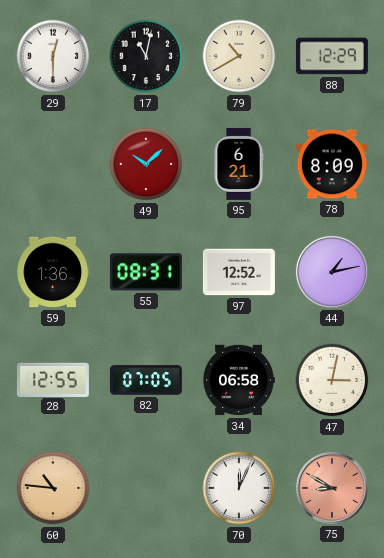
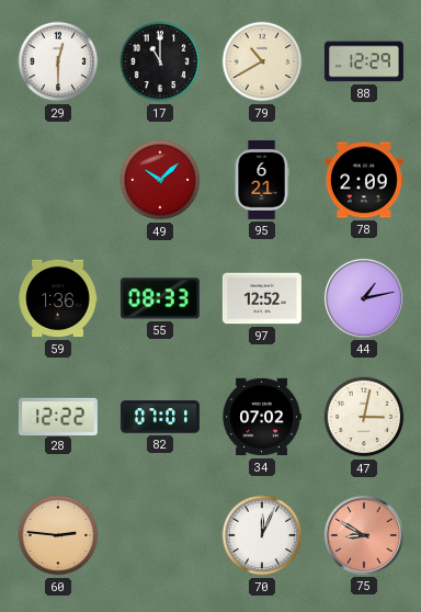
17: 11:02 -> 11:00 (160, 61)
78: 8:09 -> 2:09 (364, 180)
55: 08:31 -> 08:33 (160, 298)
28: 12:55 -> 12:22 (58, 416)
82: 07:05 -> 07:01 (160, 417)
34: 06:58 -> 07:02 (262, 417)
60: 10:46 -> 2:46 (58, 535)
